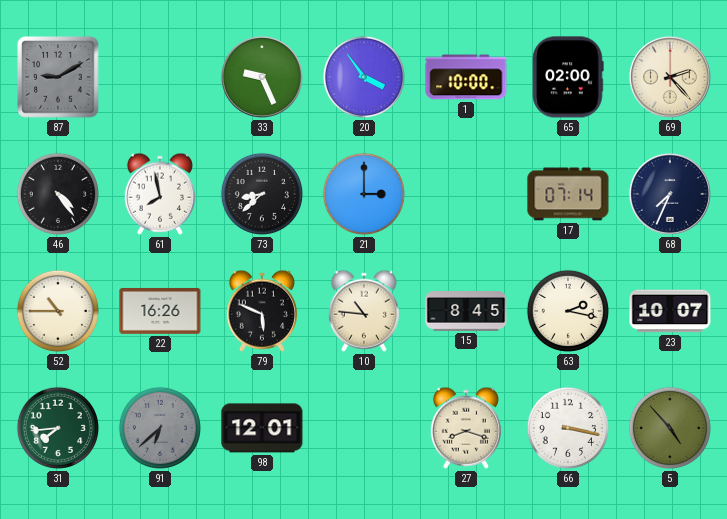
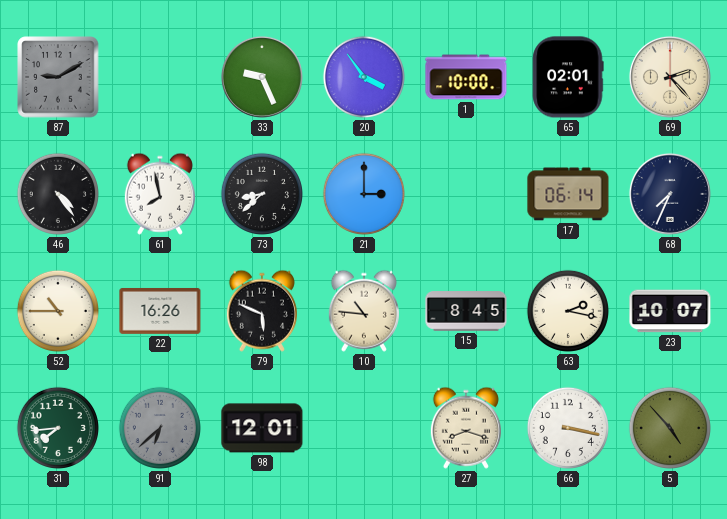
65: 02:00 -> 02:01 (568, 77)
17: 07:14 -> 06:14 (568, 194)
